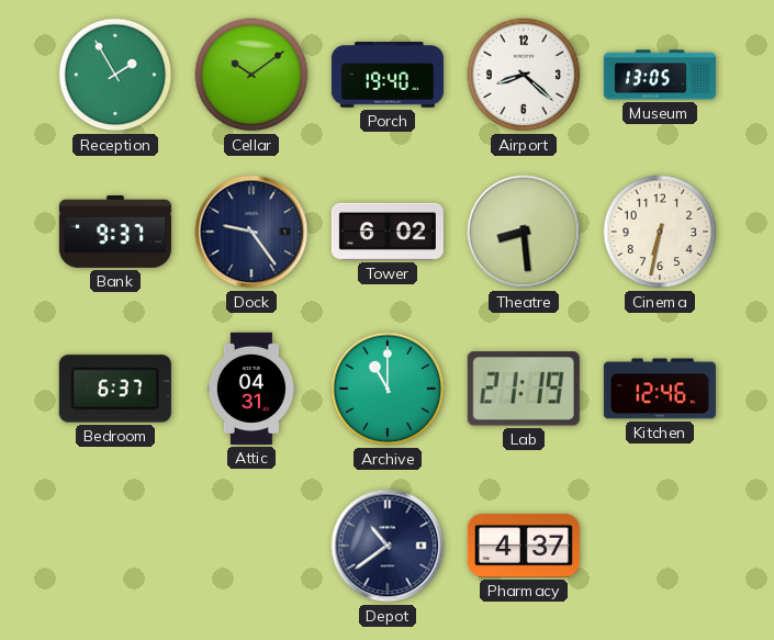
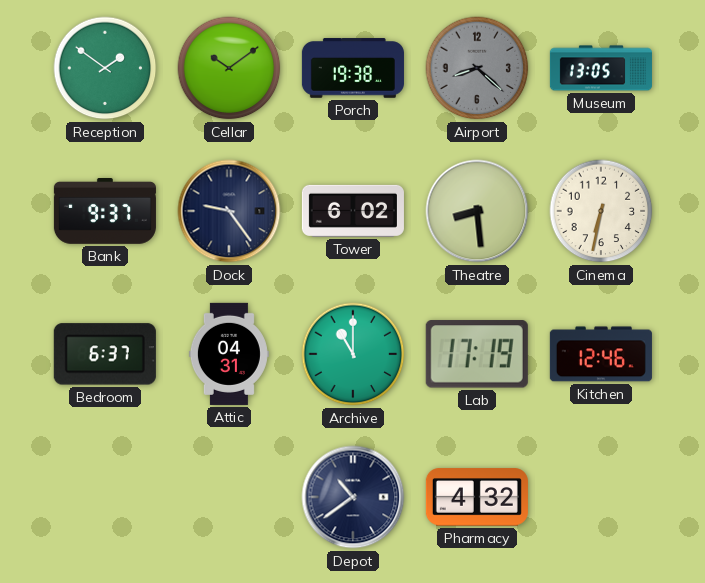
Reception: 1:55 -> 1:51 (105, 68)
Porch: 19:40 -> 19:38 (353, 68)
Airport dial: white -> grey (477, 68)
Lab: 21:19 -> 17:19 (477, 354)
Pharmacy: 4:37 -> 4:32 (477, 497)
